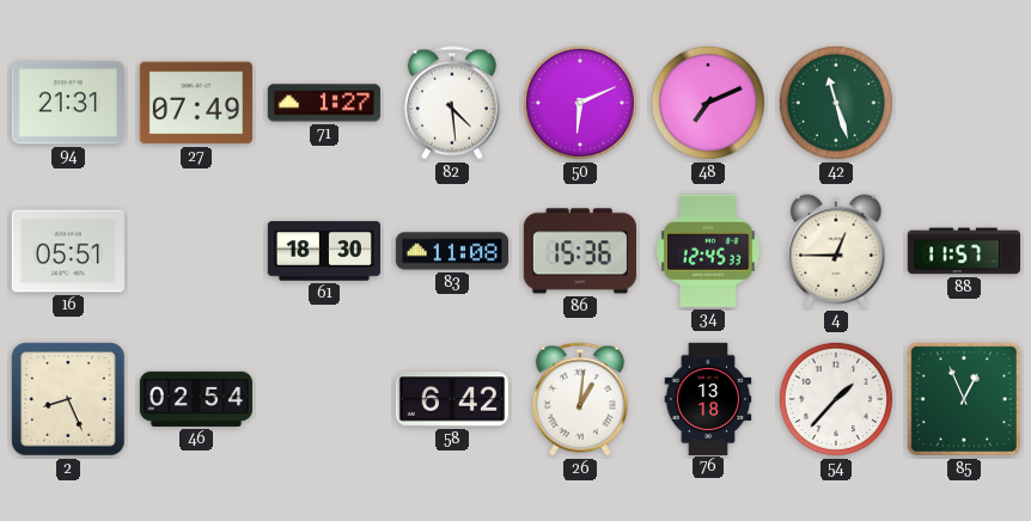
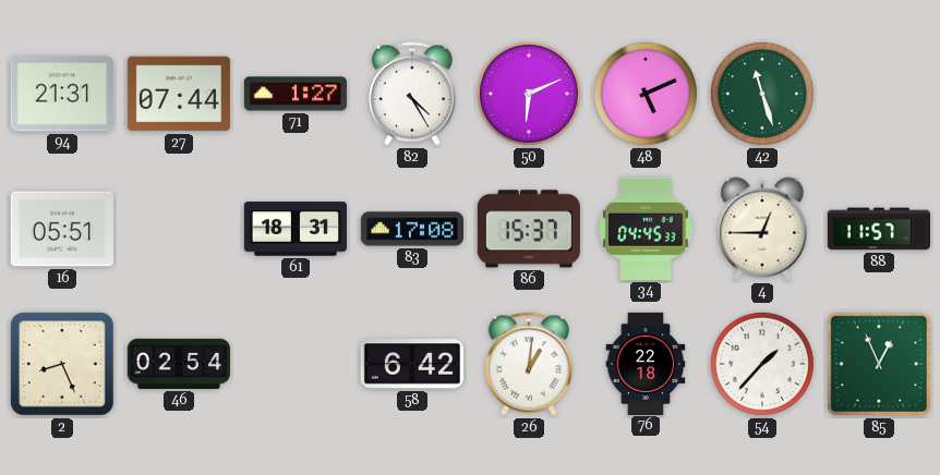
27: 07:49 -> 07:44 (179, 94)
82: 4:29 -> 4:25 (412, 94)
48: 7:11 -> 5:11 (646, 94)
61: 18:30 -> 18:31 (296, 229)
83: 11:08 -> 17:08 (411, 229)
86: 15:36 -> 15:37 (529, 229)
34: 12:45 -> 04:45 (646, 229)
76: 13:18 -> 22:18 (646, 363)
